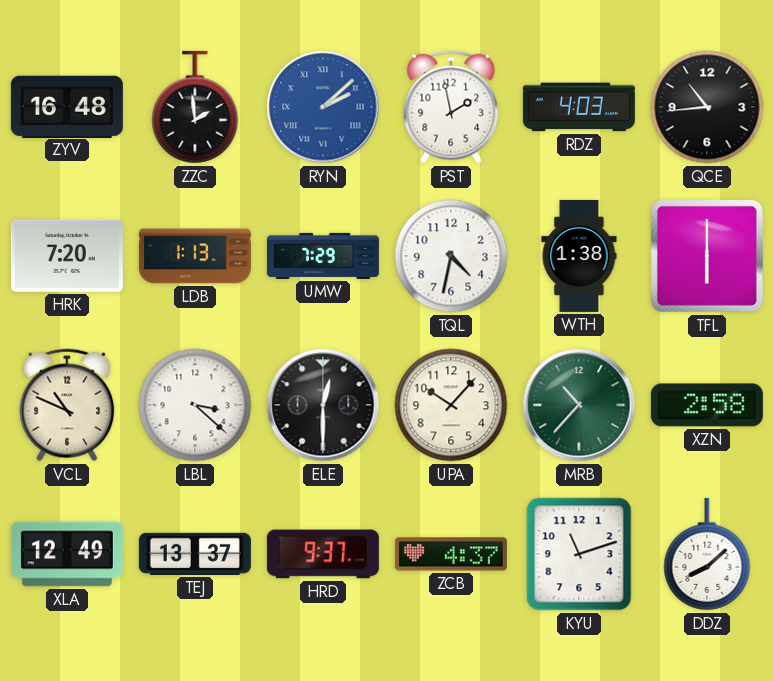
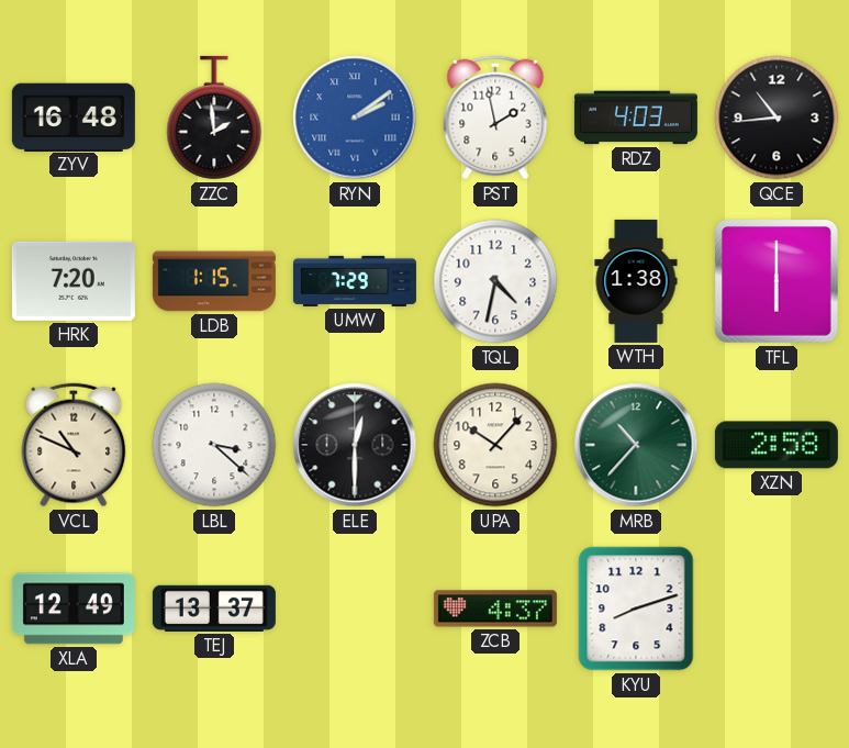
RYN: 2:08 -> 2:09 (355, 118)
LDB: 1:13 -> 1:15 (214, 281)
HRD: 9:37 -> none (323, 554)
KYU: 11:12 -> 8:12 (636, 609)
DDZ: 8:08 -> none (707, 554)
